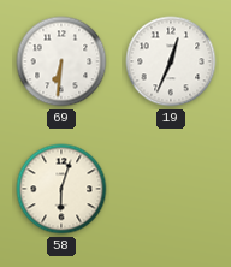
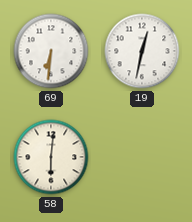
19: 12:34 -> 12:32 (142, 51)
58: 6:03 -> 6:01 (51, 157)
